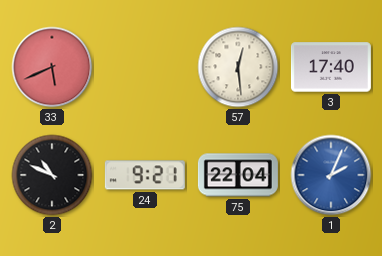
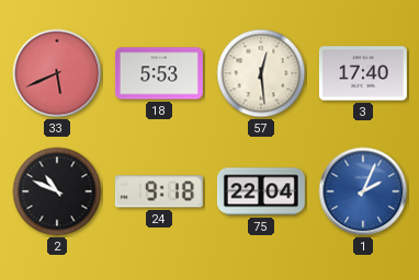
18: none -> 5:53 (159, 73)
24: 9:21 -> 9:18 (159, 191)
